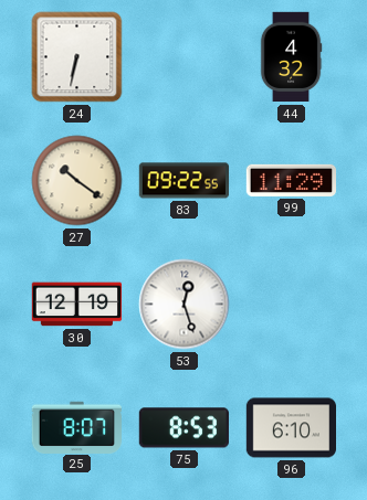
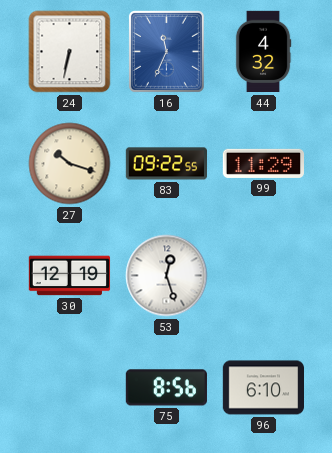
16: none -> 11:34 (166, 51)
27: 10:21 -> 10:18 (70, 164)
25: 8:07 -> none (76, 427)
75: 8:53 -> 8:56 (166, 388)
